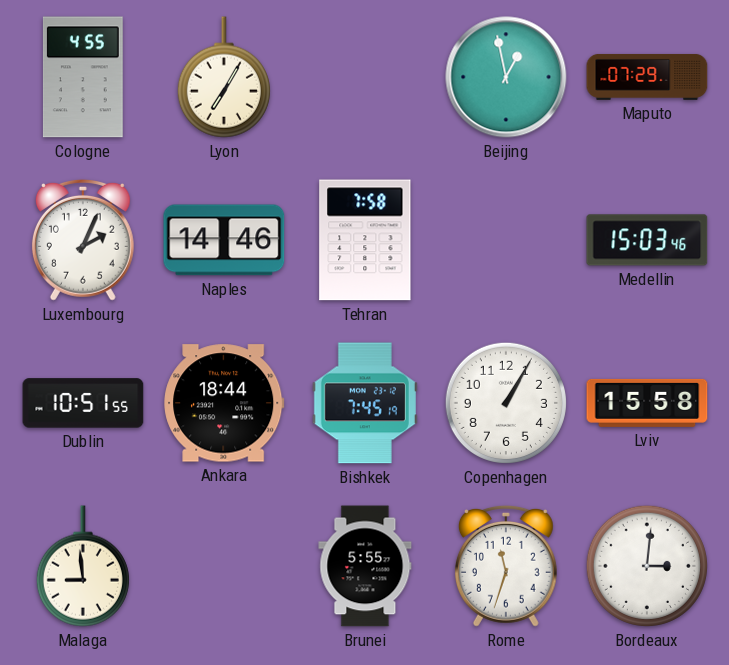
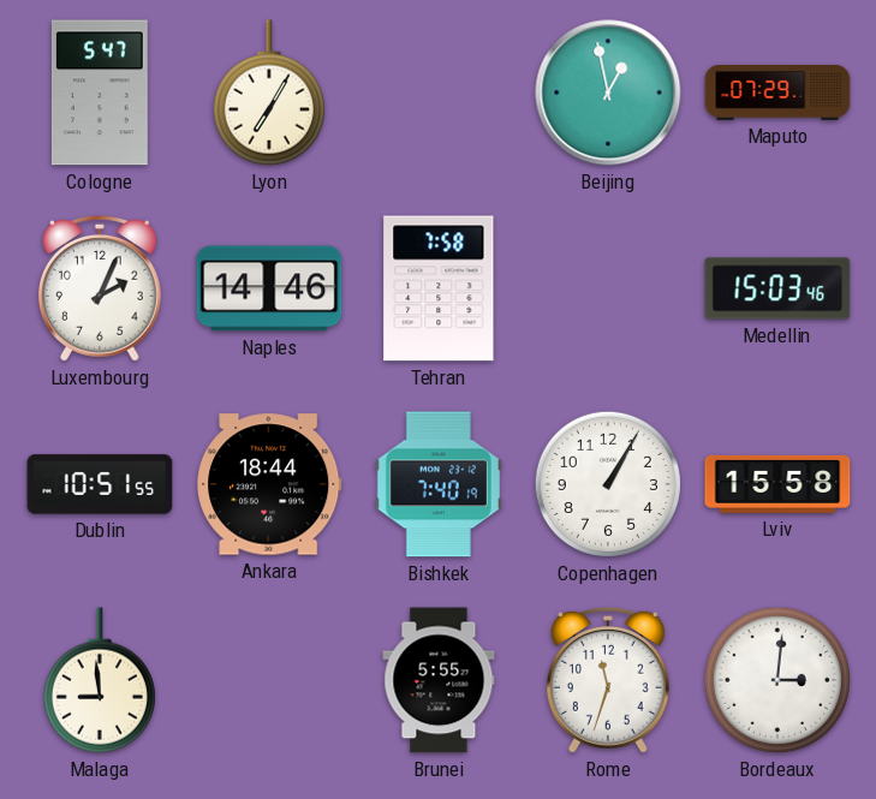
Cologne: 4:55 -> 5:47 (100, 93)
Bishkek: 7:45 -> 7:40 (439, 484)
